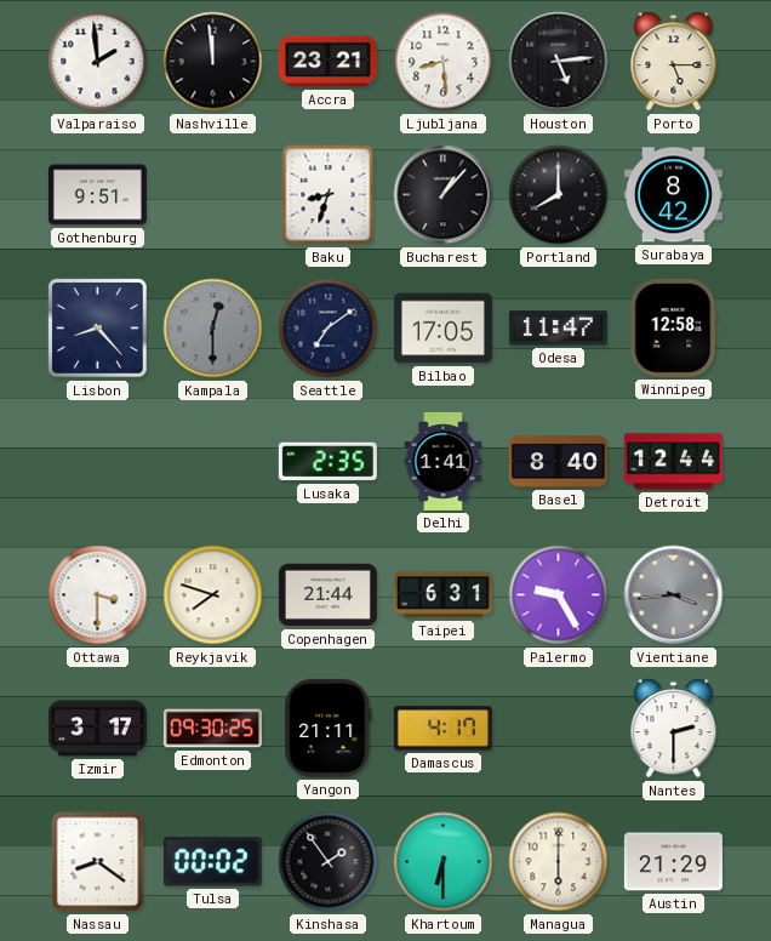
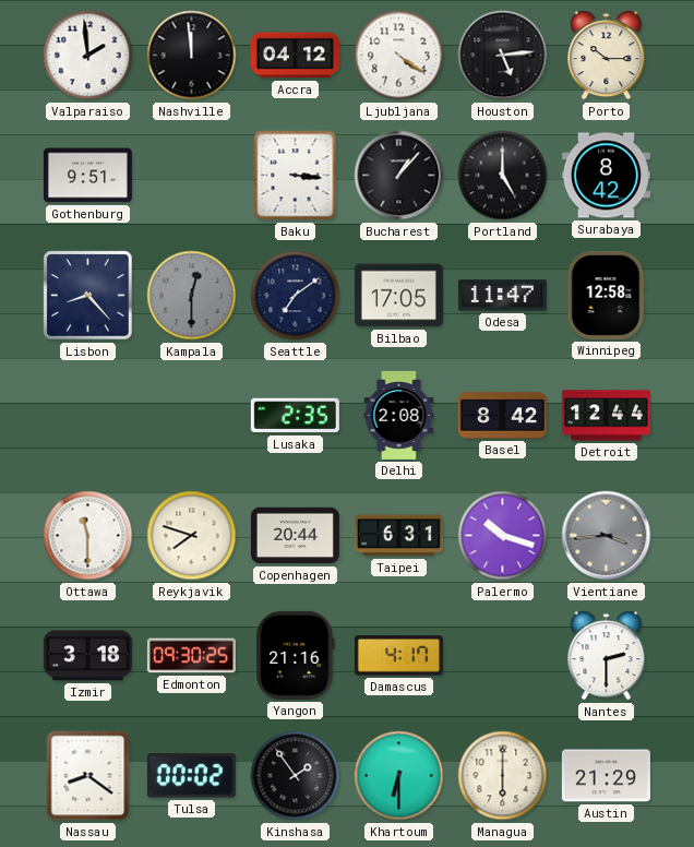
Accra: 23:21 -> 04:12 (295, 56)
Ljubljana: 8:29 -> 4:21 (399, 56)
Porto: 5:15 -> 10:15 (607, 56)
Baku: 8:33 -> 3:16 (296, 176)
Portland: 8:00 -> 5:00 (503, 176)
Delhi: 1:41 -> 2:08 (399, 415)
Basel: 8:40 -> 8:42 (502, 416)
Ottawa: 3:30 -> 11:30 (88, 536)
Copenhagen: 21:44 -> 20:44 (295, 536)
Palermo: 9:25 -> 10:18 (503, 536)
Izmir: 3:17 -> 3:18 (87, 656)
Yangon: 21:11 -> 21:16 (296, 655)
